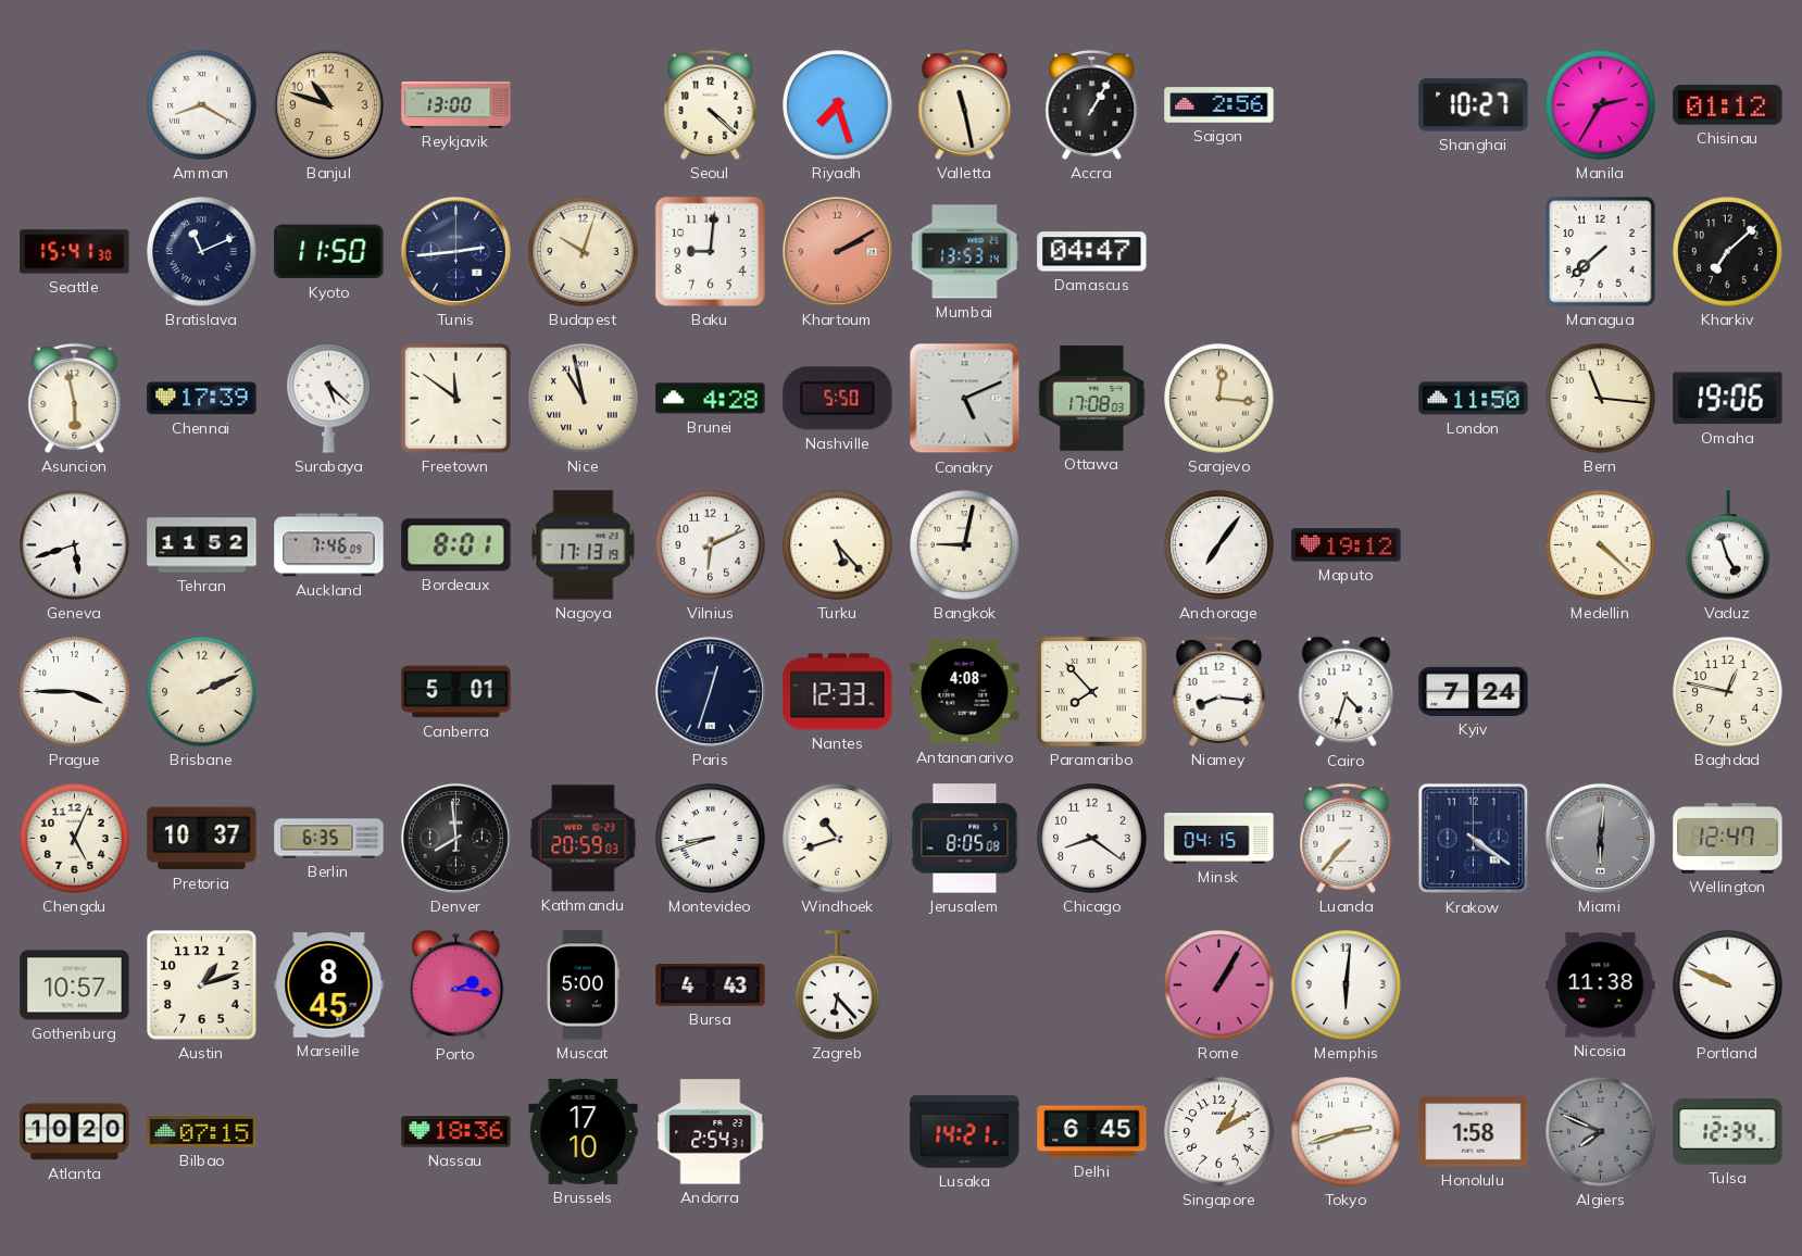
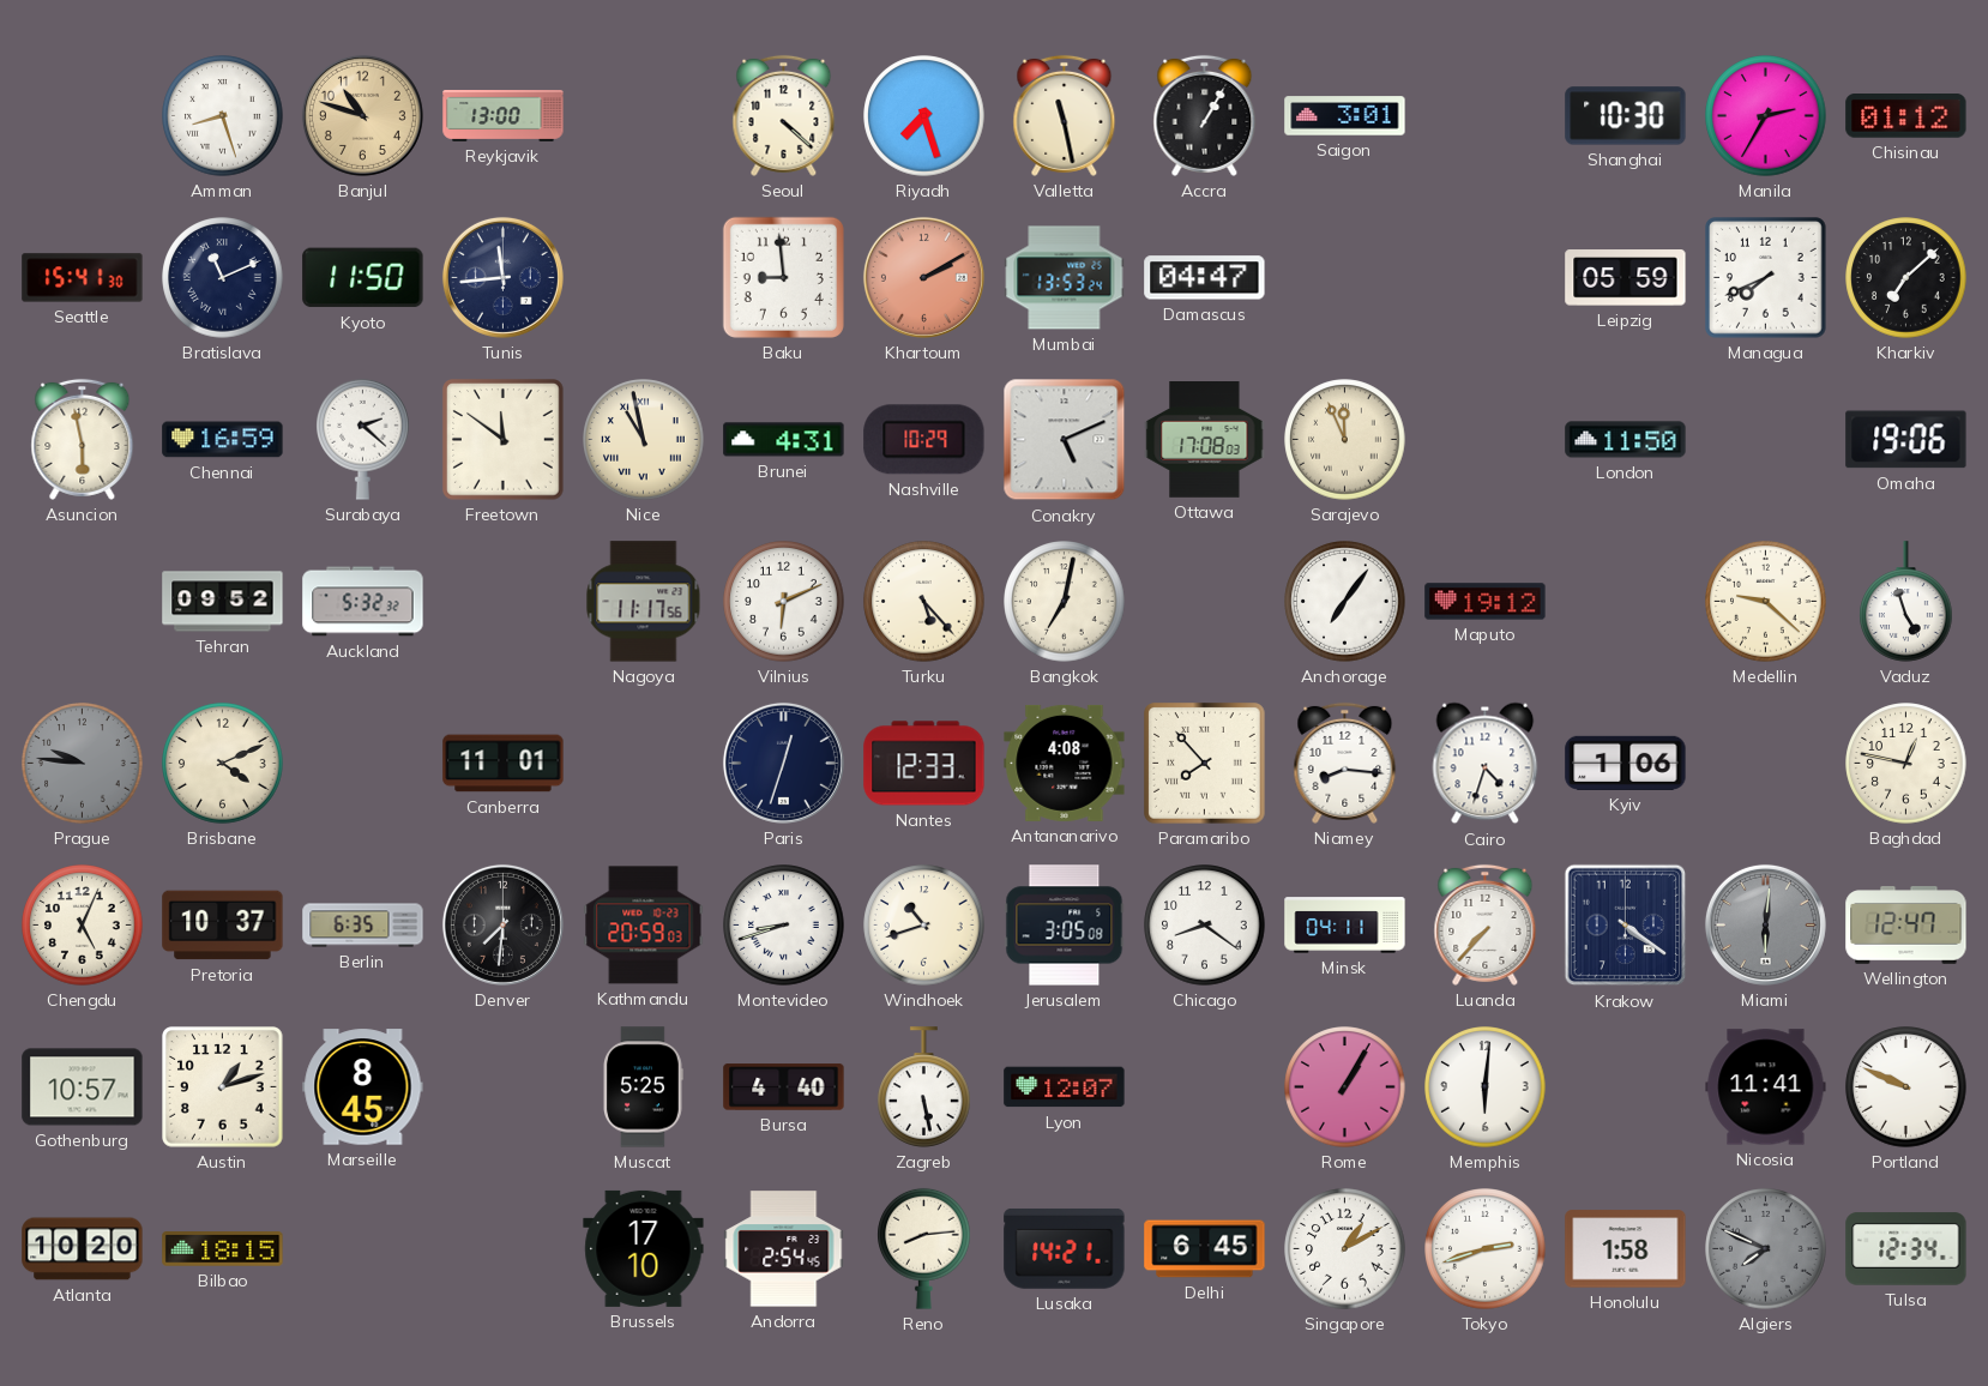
Amman: 8:20 -> 8:27 (223, 116)
Saigon: 2:56 -> 3:01 (1345, 116)
Shanghai: 10:27 -> 10:30 (1626, 116)
Tunis: 2:44 -> 11:44 (502, 277)
Budapest: 10:03 -> none (584, 252)
Baku: 9:01 -> 8:59 (783, 277)
Mumbai: 13:53:14 -> 13:53:24 (1065, 278)
Leipzig: none -> 05:59 (1626, 278)
Managua: 7:38 -> 7:41 (1766, 278)
Chennai: 17:39 -> 16:59 (223, 440)
Surabaya: 5:22 -> 2:22 (363, 439)
Brunei: 4:28 -> 4:31 (784, 440)
Nashville: 5:50 -> 10:29 (924, 440)
Sarajevo: 12:16 -> 11:56 (1345, 440)
Bern: 11:16 -> none (1601, 399)
Geneva: 5:42 -> none (75, 545)
Tehran: 11:52 -> 09:52 (223, 602)
Auckland: 7:46 -> 5:32 (363, 602)
Bordeaux: 8:01 -> none (456, 545)
Nagoya: 17:13 -> 11:17 (644, 602)
Bangkok: 9:02 -> 7:02 (1065, 602)
Medellin: 4:22 -> 9:22 (1766, 602)
Prague: 3:45 -> 9:46 (83, 764)
Prague dial: white -> grey (83, 764)
Brisbane: 2:11 -> 4:11 (223, 764)
Canberra: 5:01 -> 11:01 (504, 764)
Kyiv: 7:24 -> 1:06 (1626, 763)
Denver: 7:59 -> 7:31 (502, 924)
Jerusalem: 8:05 -> 3:05 (1065, 926)
Minsk: 04:15 -> 04:11 (1345, 926)
Porto: 2:16 -> none (456, 985)
Muscat: 5:00 -> 5:25 (644, 1087)
Bursa: 4:43 -> 4:40 (784, 1087)
Zagreb: 6:23 -> 5:28 (924, 1087)
Lyon: none -> 12:07 (1065, 1087)
Nicosia: 11:38 -> 11:41 (1766, 1087)
Bilbao: 07:15 -> 18:15 (223, 1249)
Nassau: 18:36 -> none (456, 1132)
Andorra: 2:54:31 -> 2:54:45 (784, 1249)
Reno: none -> 8:14 (924, 1248)
